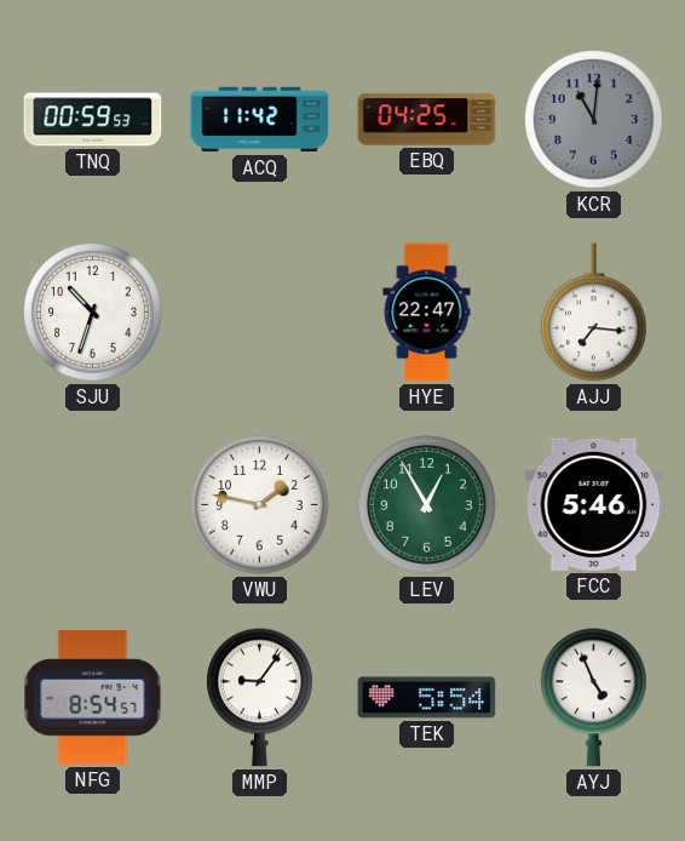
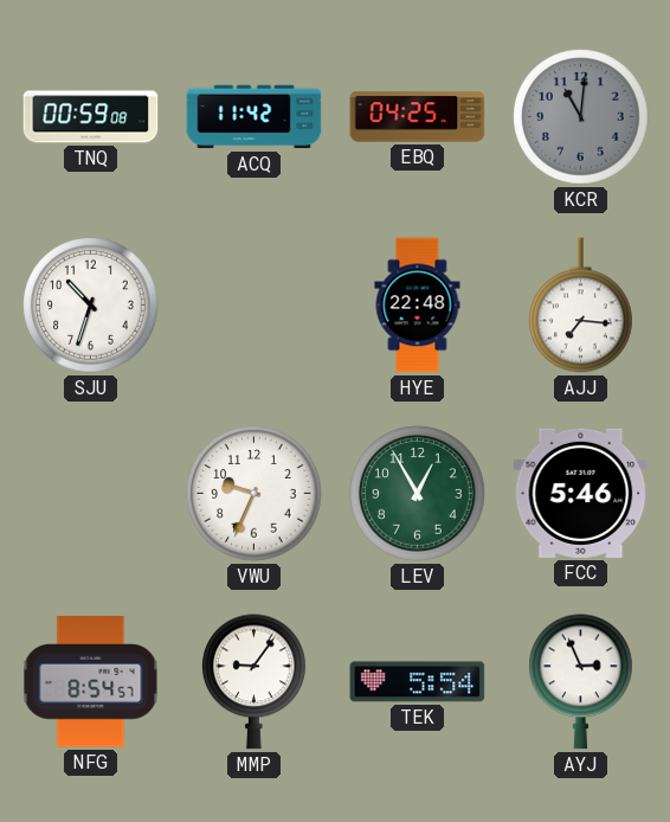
TNQ: 00:59:53 -> 00:59:08 (91, 117)
HYE: 22:47 -> 22:48 (418, 306)
VWU: 1:47 -> 9:34 (255, 494)
AYJ: 4:56 -> 2:56 (581, 682)
